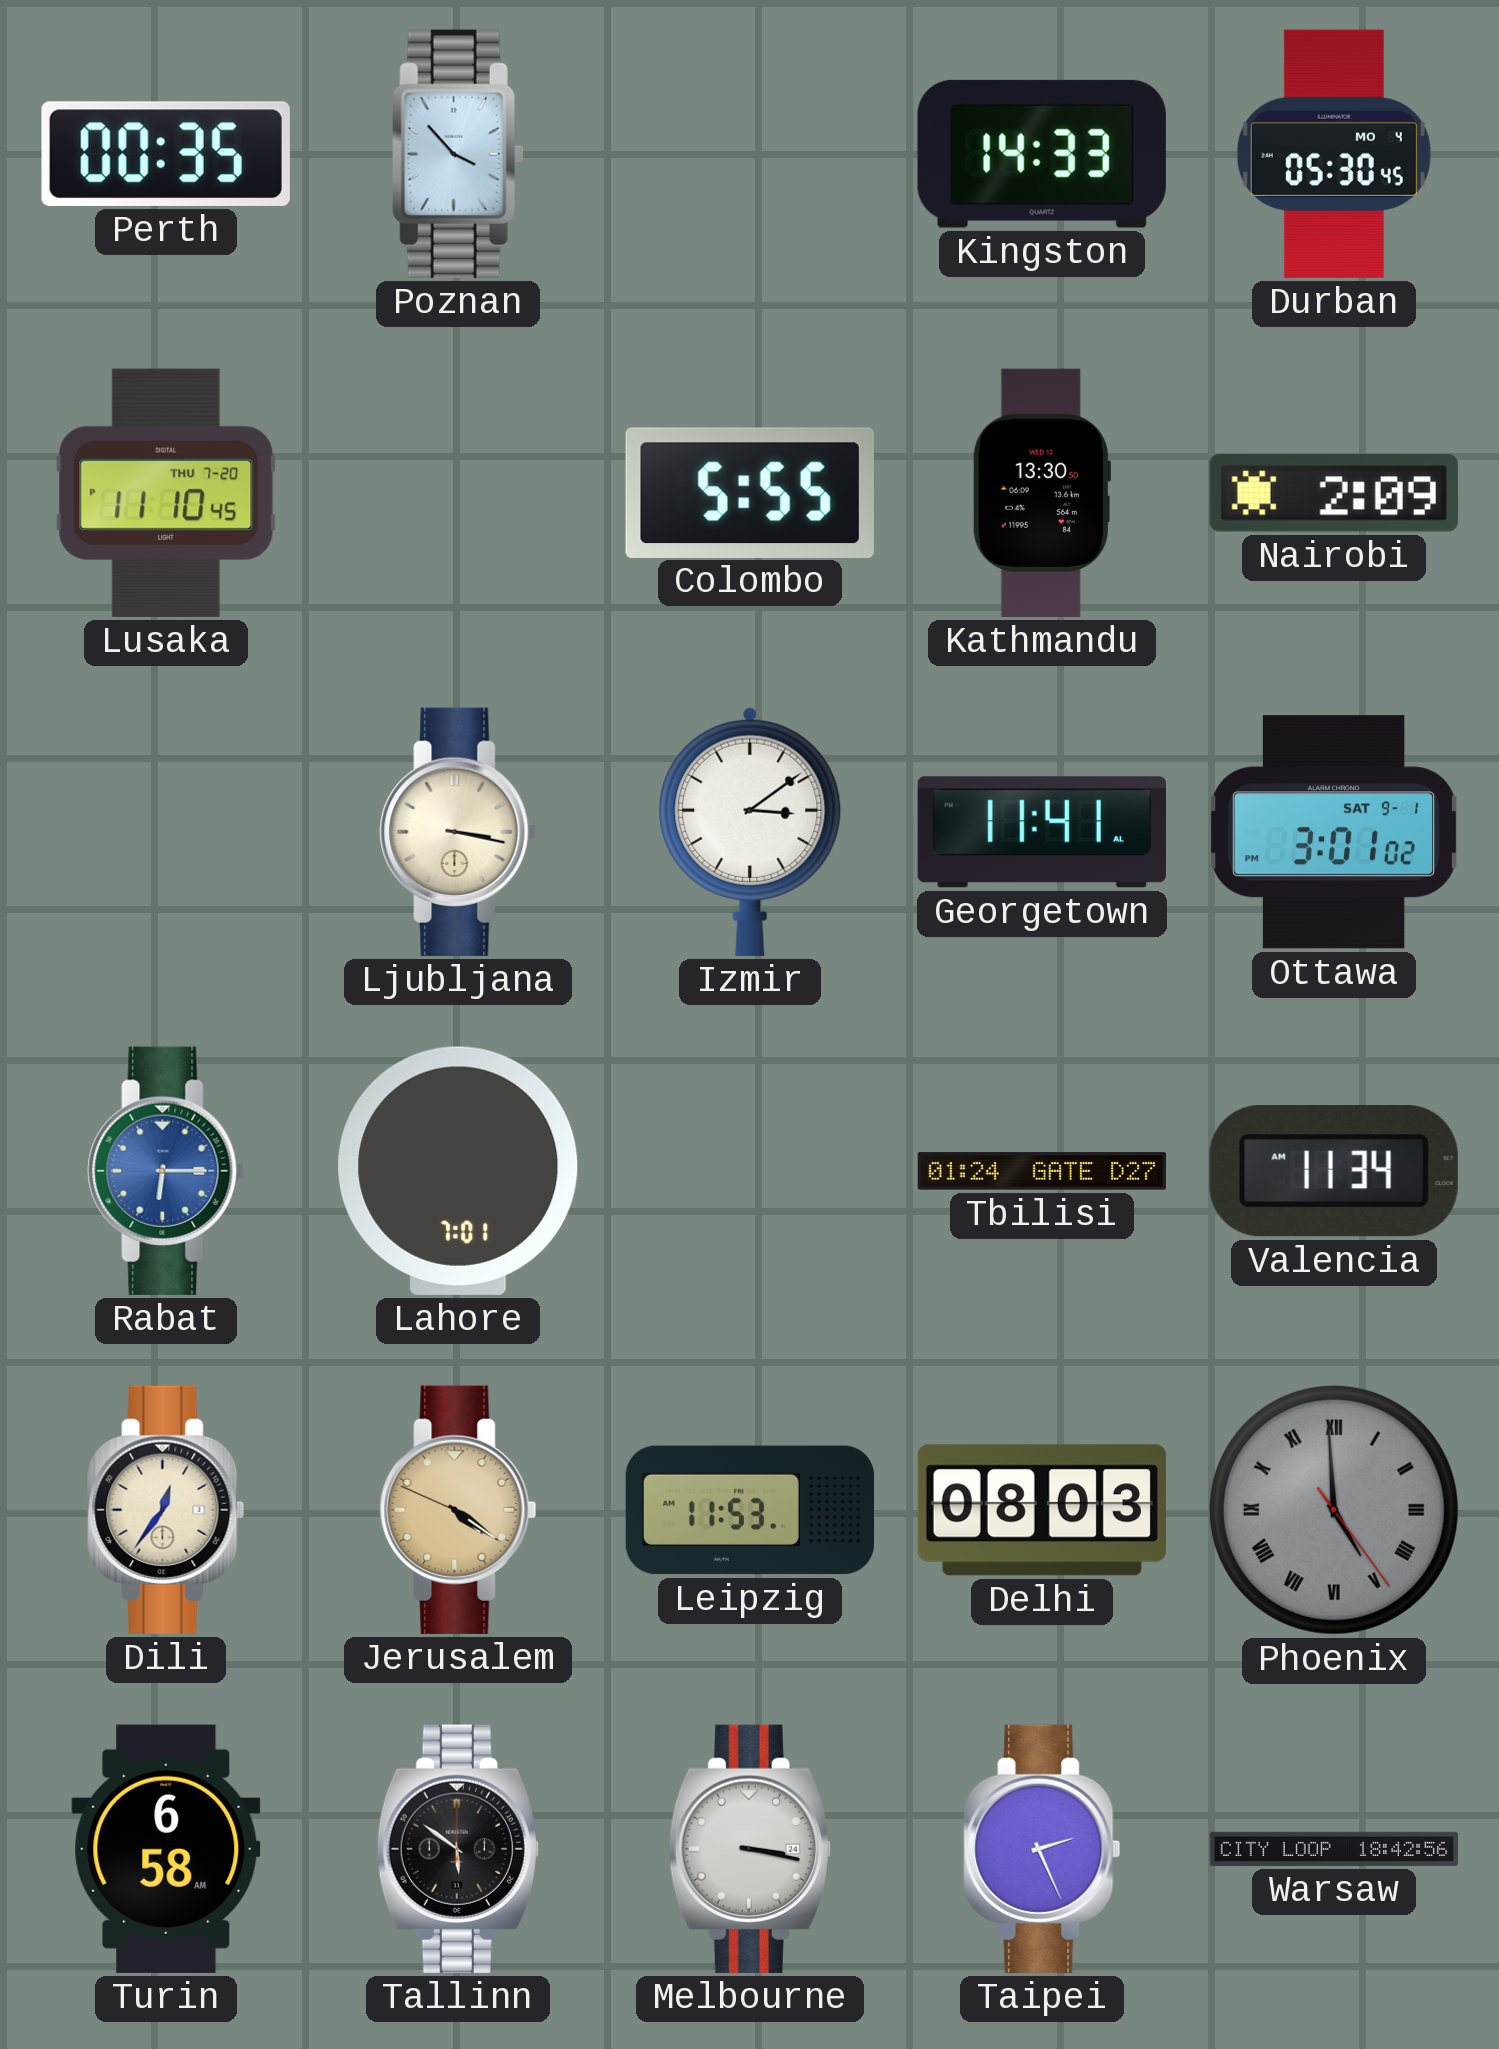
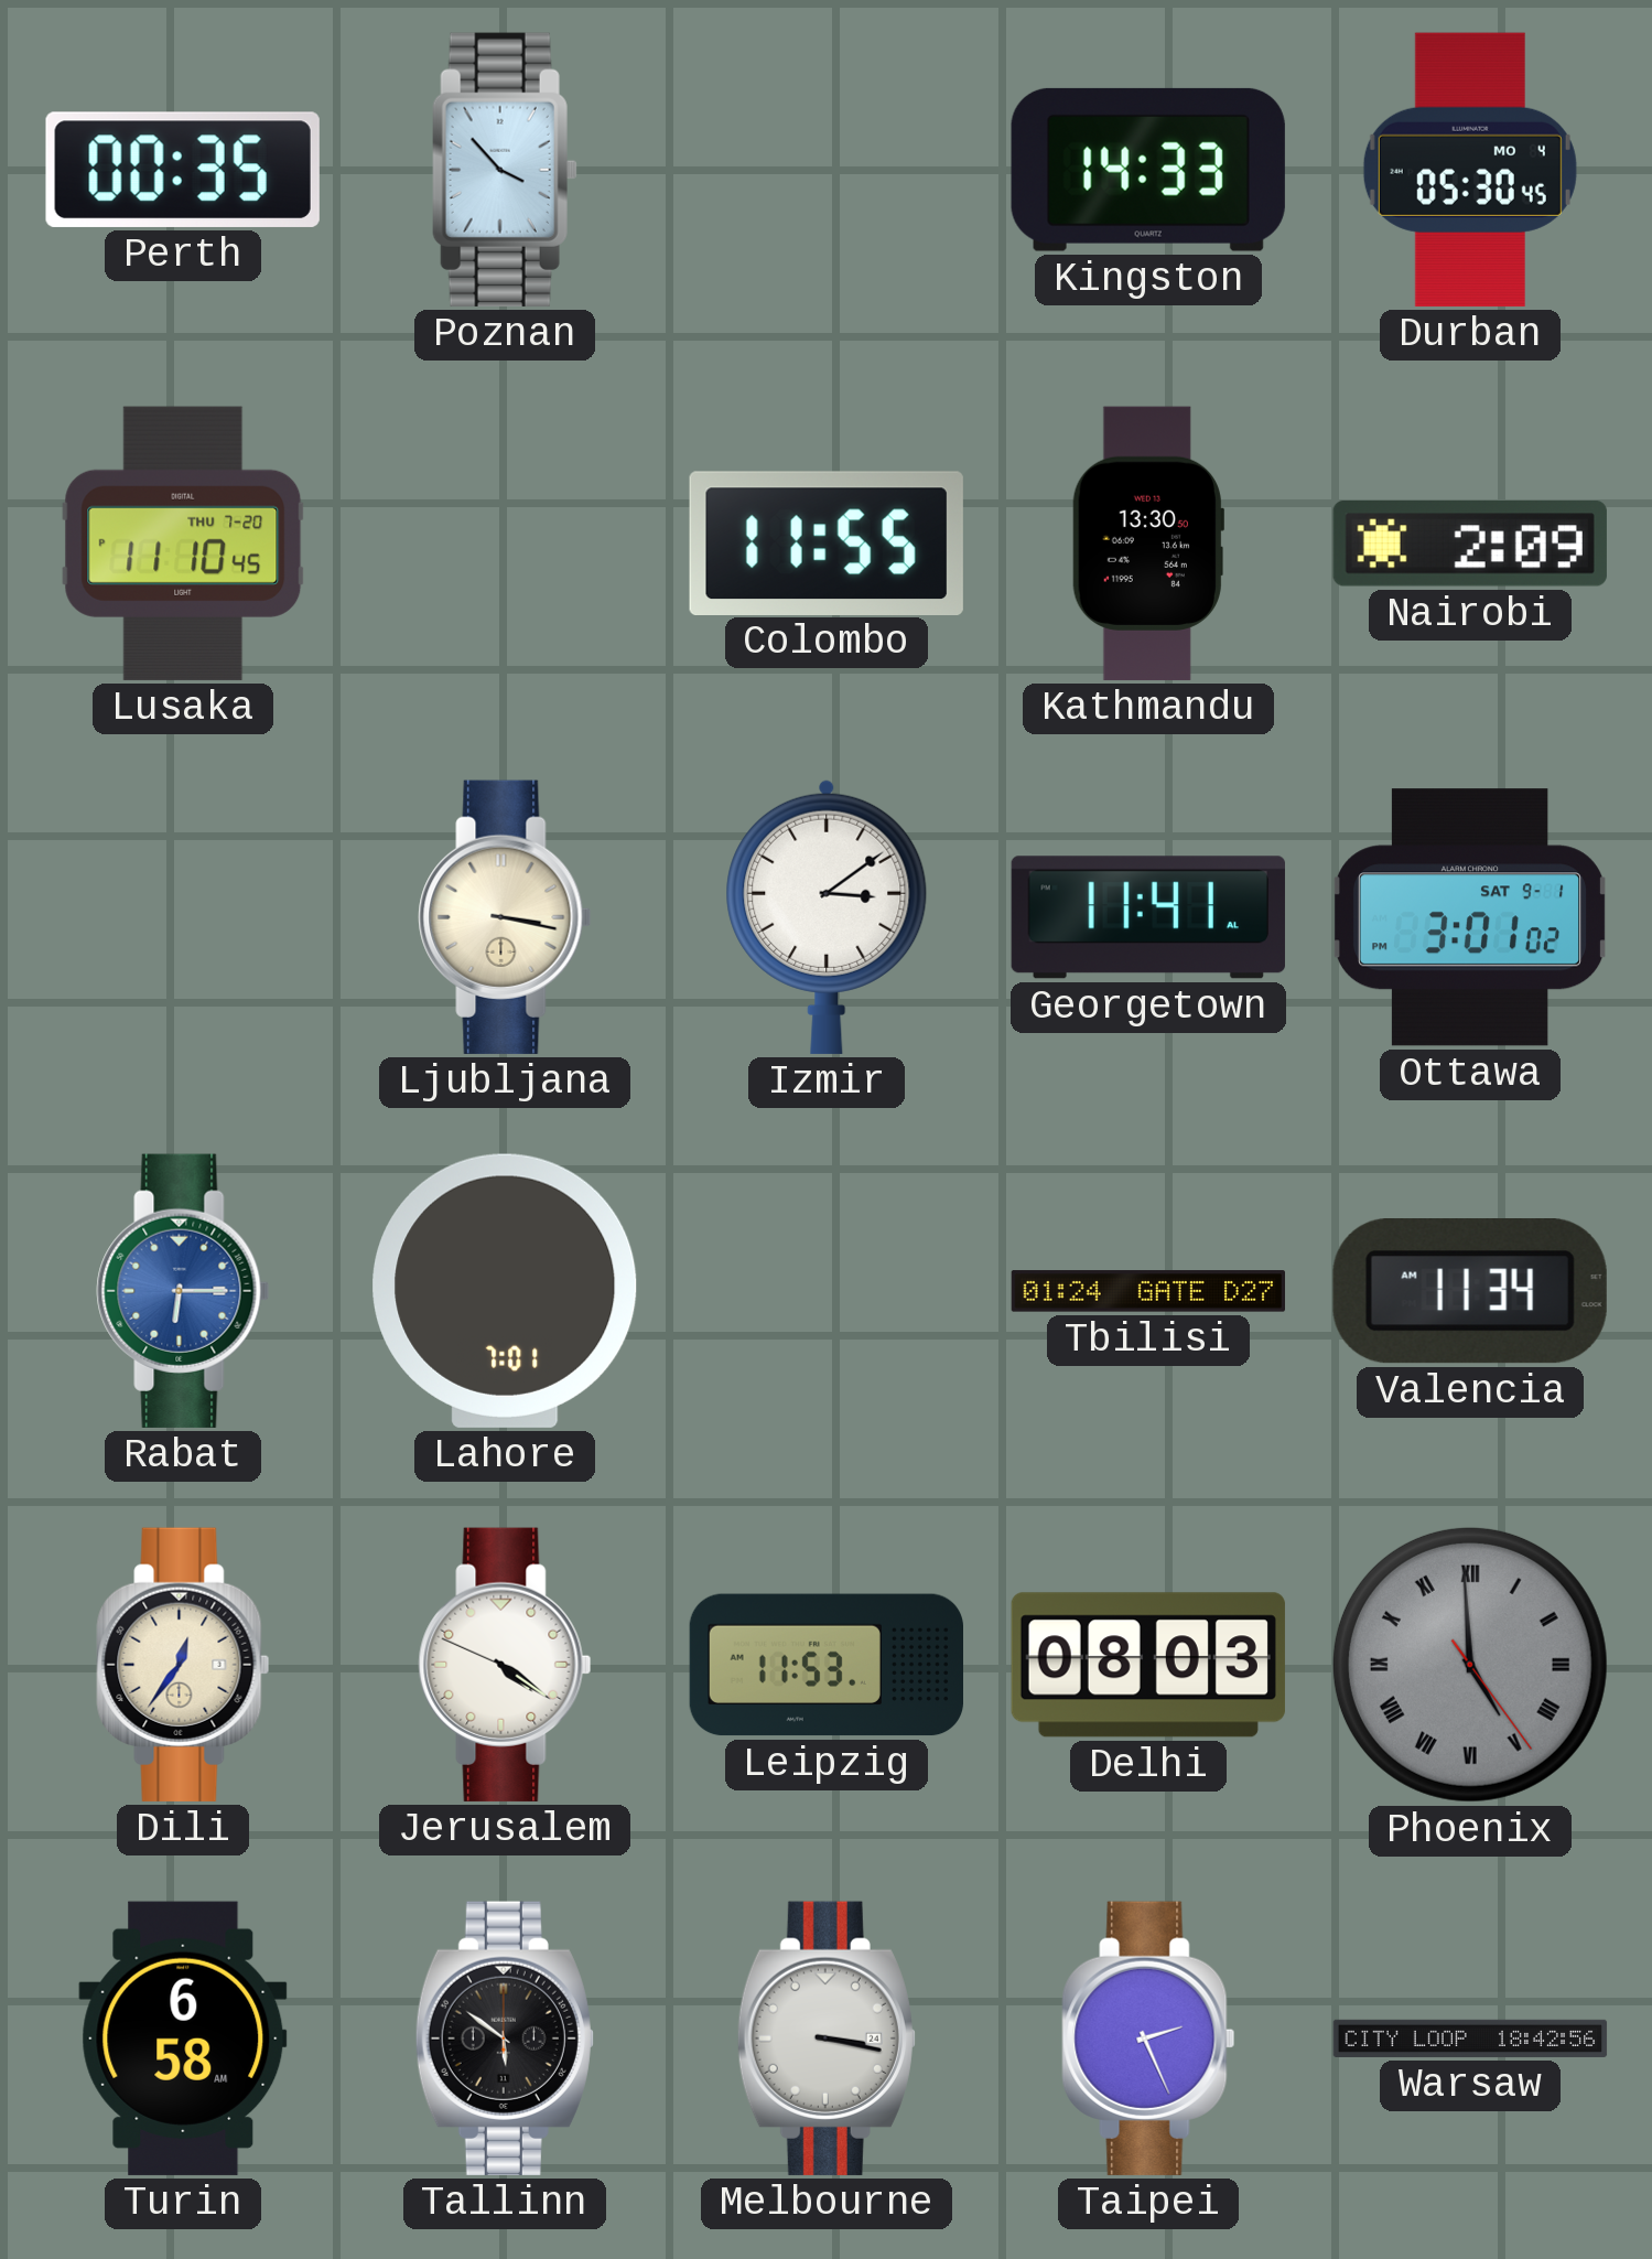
Colombo: 5:55 -> 11:55 (827, 542)
Jerusalem dial: champagne -> white (505, 1665)
